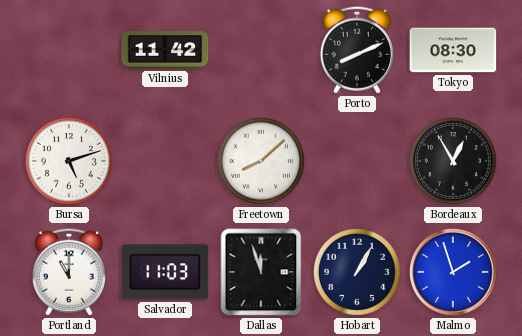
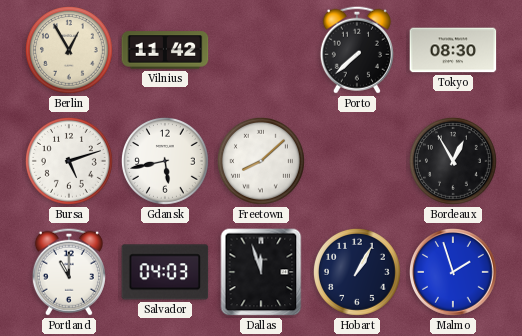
Berlin: none -> 12:55 (69, 50)
Porto: 8:11 -> 7:38 (357, 50)
Gdansk: none -> 5:43 (165, 161)
Salvador: 11:03 -> 04:03 (165, 272)
